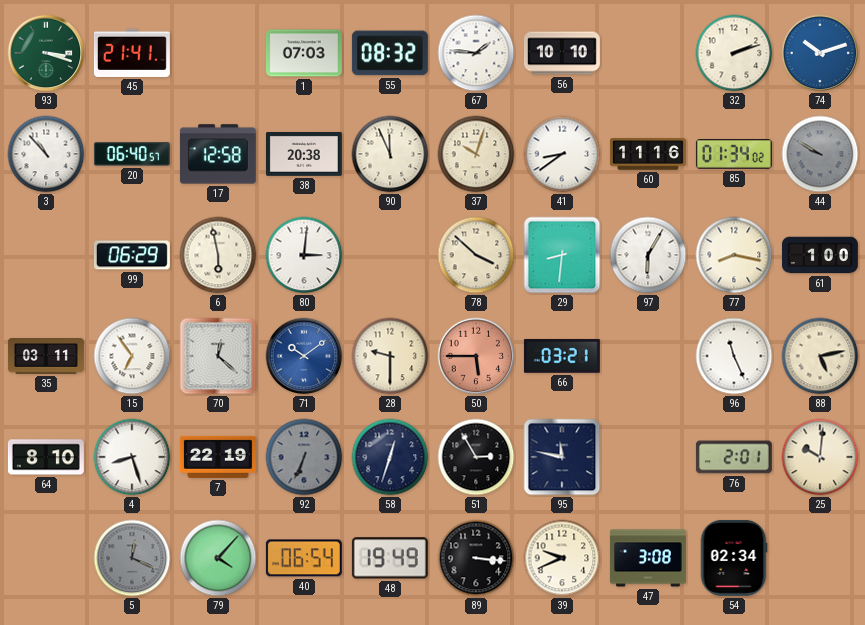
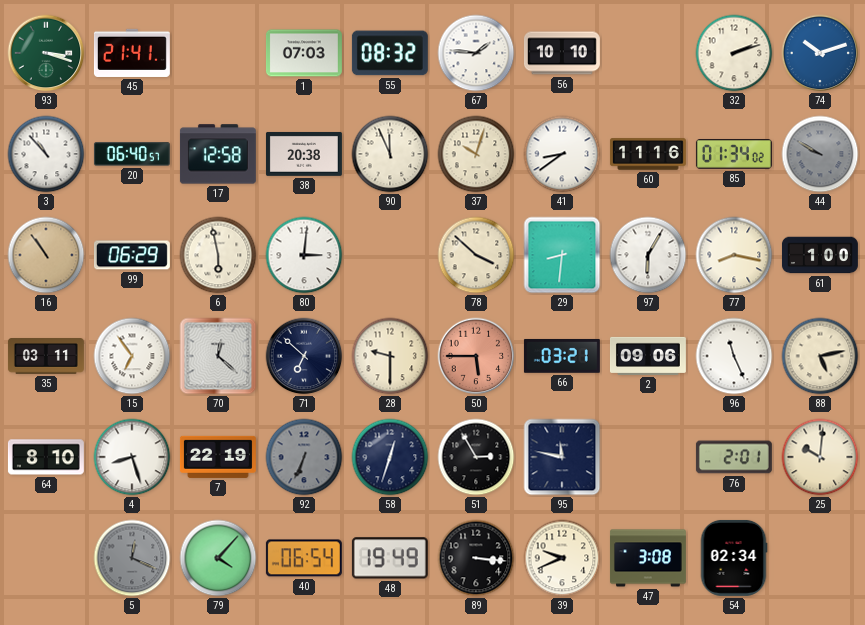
16: none -> 10:54 (46, 255)
71: 10:09 -> 6:52 (304, 356)
71 dial: blue -> navy (304, 356)
2: none -> 09:06 (648, 356)
